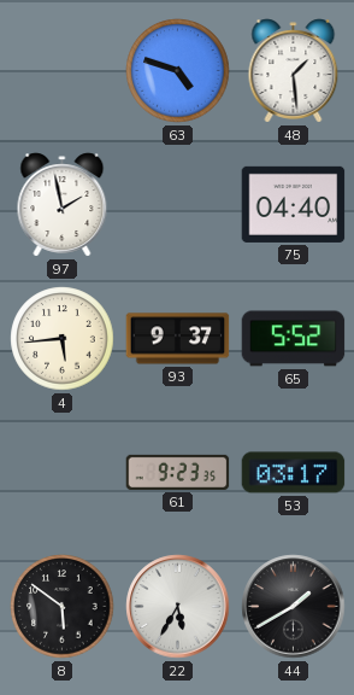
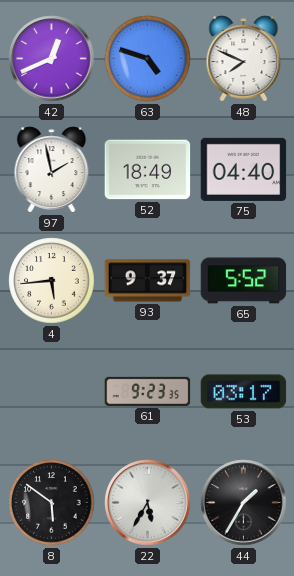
42: none -> 12:41 (52, 59)
48: 1:29 -> 7:49 (244, 59)
52: none -> 18:49 (148, 170)
44: 1:40 -> 1:35 (244, 503)
